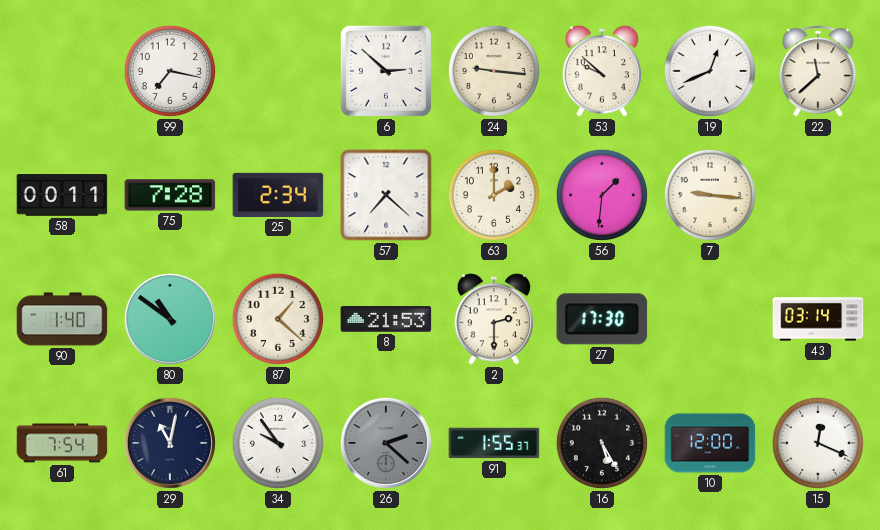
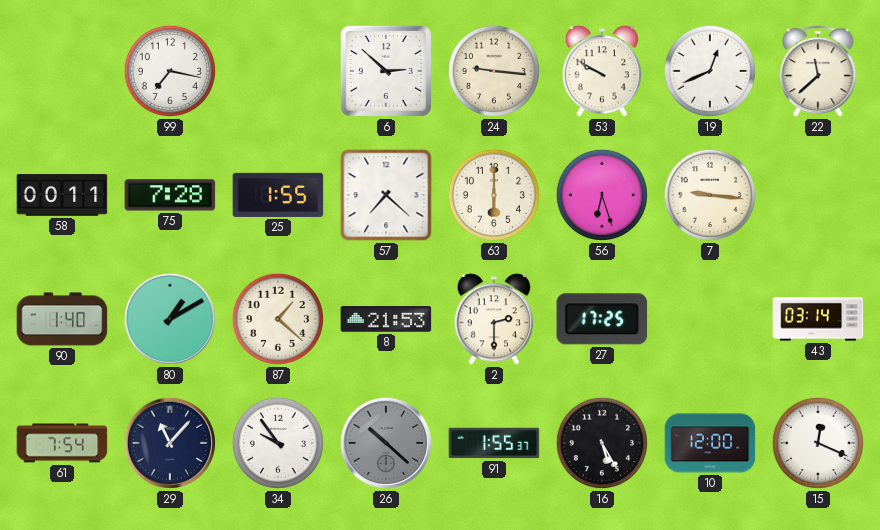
53: 9:52 -> 9:50 (602, 71)
25: 2:34 -> 1:55 (278, 195)
63: 2:00 -> 6:00 (494, 195)
56: 1:31 -> 6:27 (602, 195)
80: 10:51 -> 1:10 (170, 319)
27: 17:30 -> 17:25 (602, 319)
29: 11:02 -> 11:07 (170, 443)
26: 2:22 -> 10:22 (386, 443)
